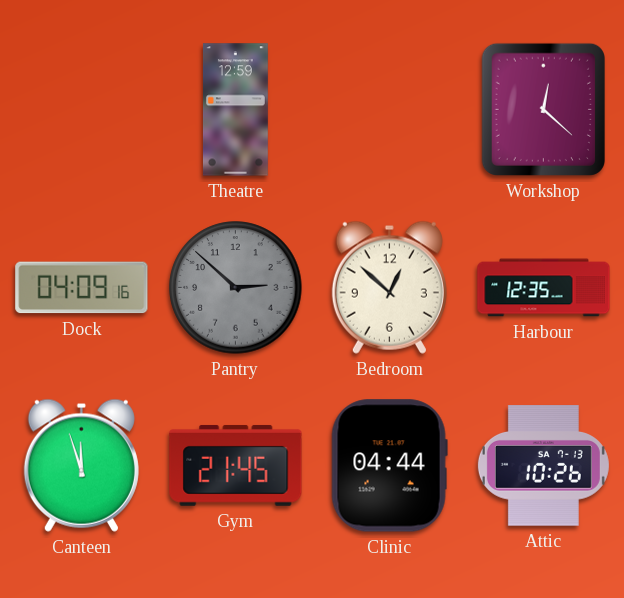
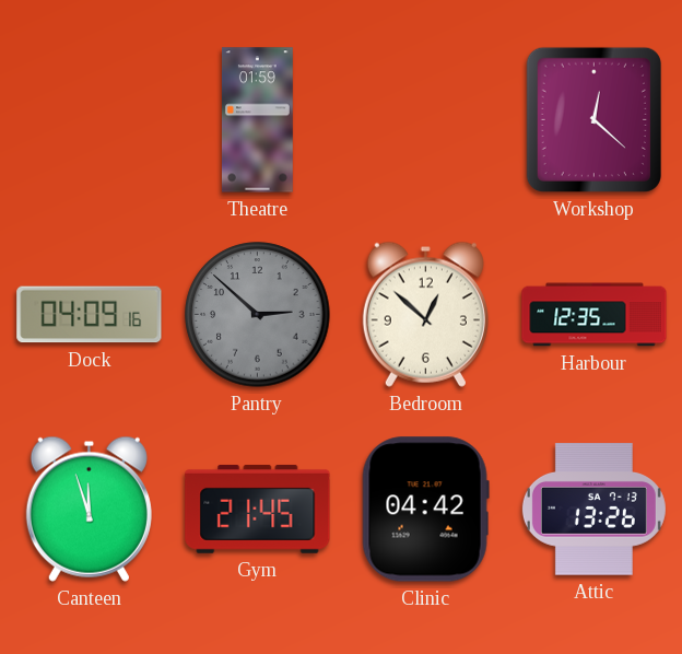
Theatre: 12:59 -> 01:59 (257, 120)
Clinic: 04:44 -> 04:42 (425, 510)
Attic: 10:26 -> 13:26 (593, 510)
